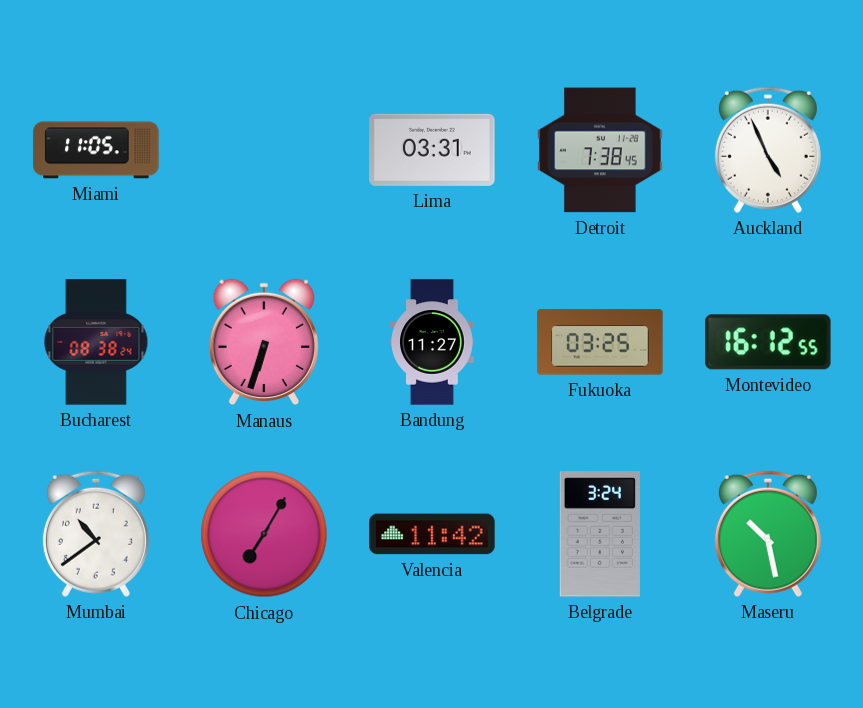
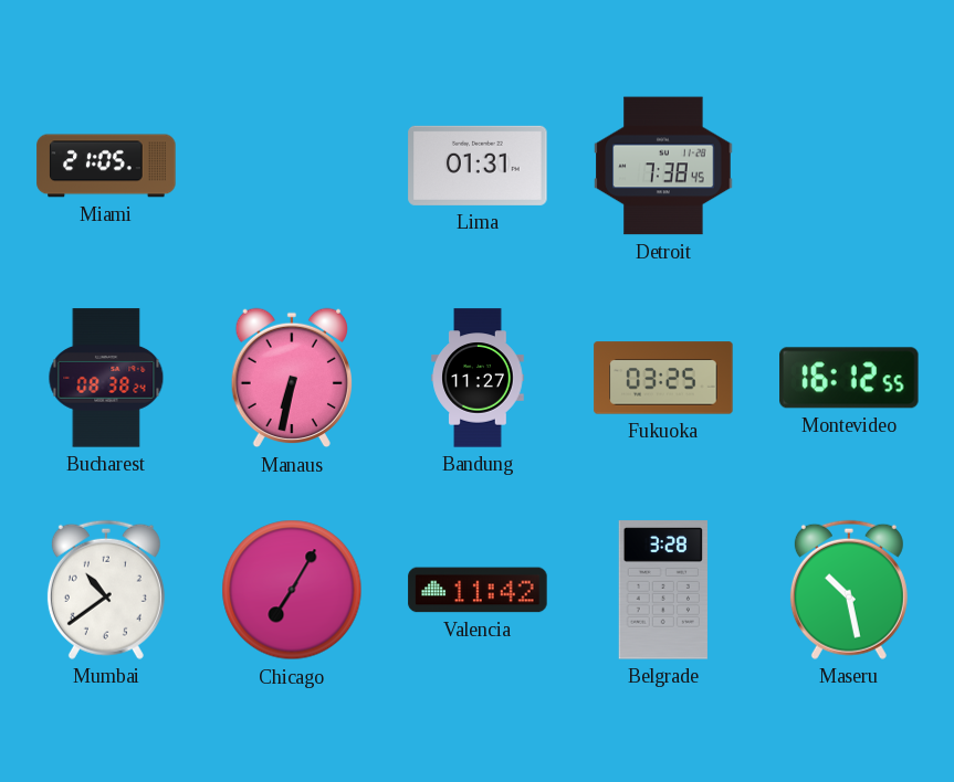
Miami: 11:05 -> 21:05 (106, 166)
Lima: 03:31 -> 01:31 (478, 166)
Auckland: 4:56 -> none (768, 150)
Manaus: 6:33 -> 6:32 (292, 378)
Belgrade: 3:24 -> 3:28 (663, 590)
